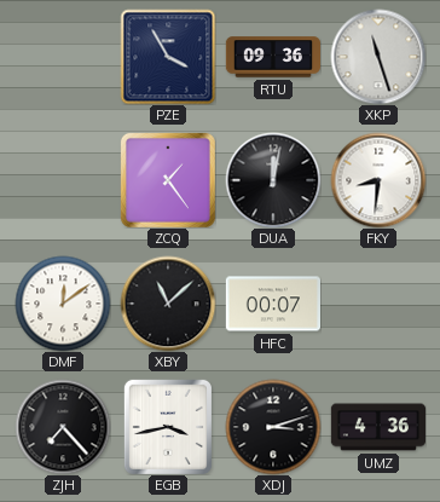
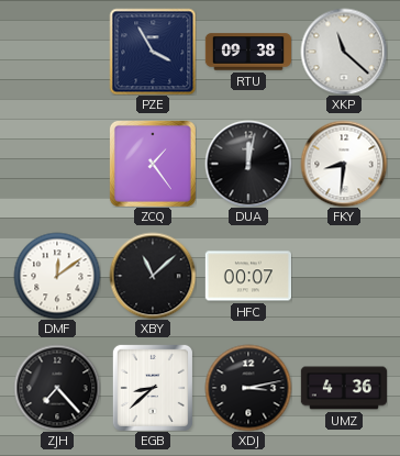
RTU: 09:36 -> 09:38 (247, 52)
XKP: 11:27 -> 11:22 (344, 52)
EGB: 3:43 -> 8:38 (153, 388)
XDJ: 3:12 -> 3:13 (248, 388)
